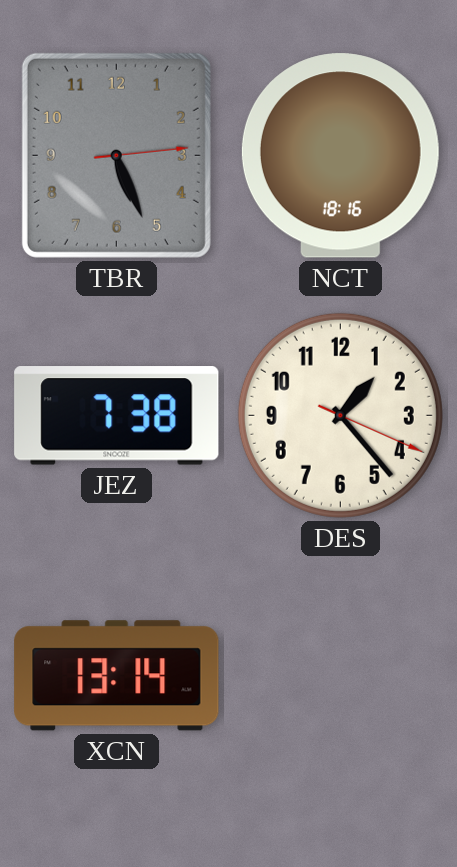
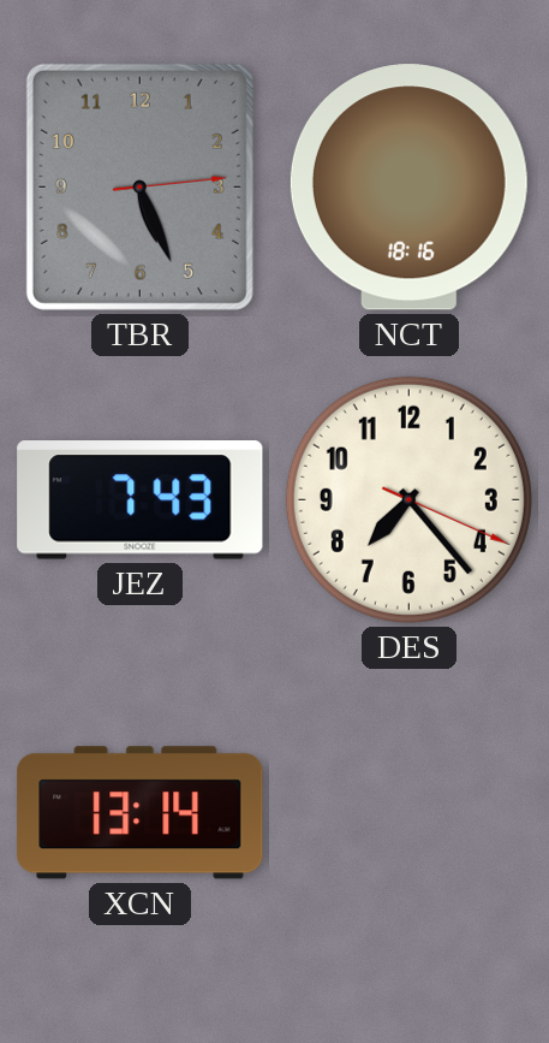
JEZ: 7:38 -> 7:43 (141, 500)
DES: 1:23 -> 7:23 (408, 499)
